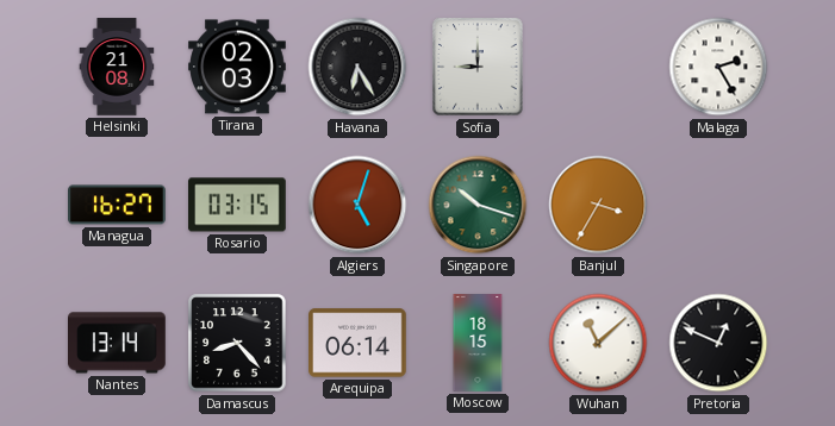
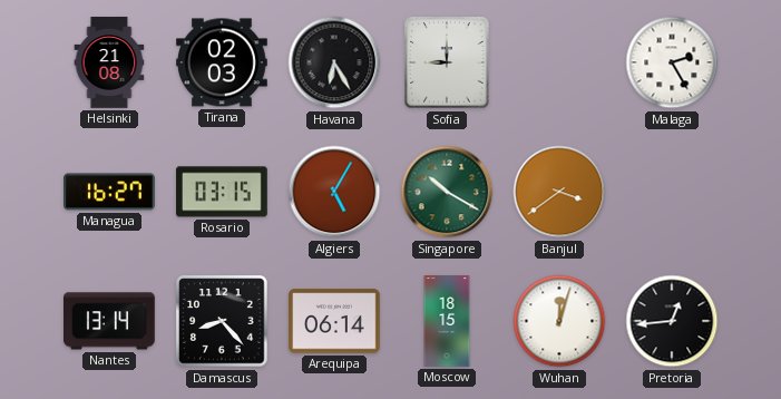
Algiers: 5:03 -> 5:05 (334, 192)
Singapore: 10:18 -> 10:20 (447, 192)
Banjul: 3:35 -> 3:39 (559, 192)
Wuhan: 11:08 -> 12:03 (559, 321)
Pretoria: 12:49 -> 12:44 (672, 321)
